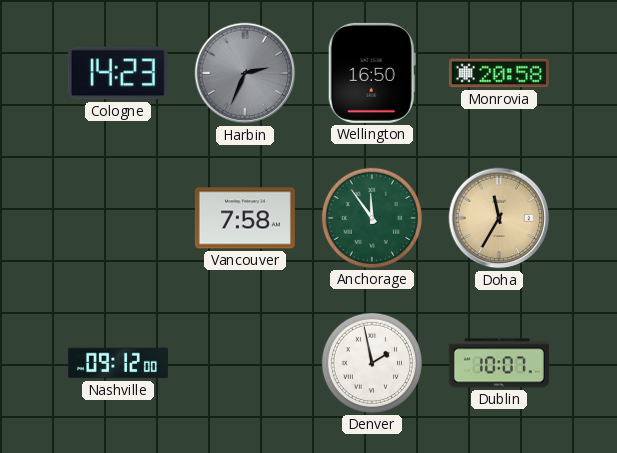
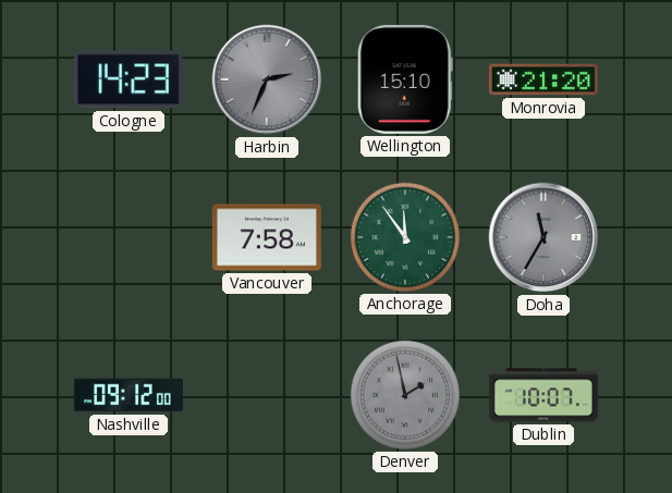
Wellington: 16:50 -> 15:10 (405, 79)
Monrovia: 20:58 -> 21:20 (543, 79)
Doha dial: champagne -> grey (543, 237)
Denver dial: white -> grey (405, 395)
